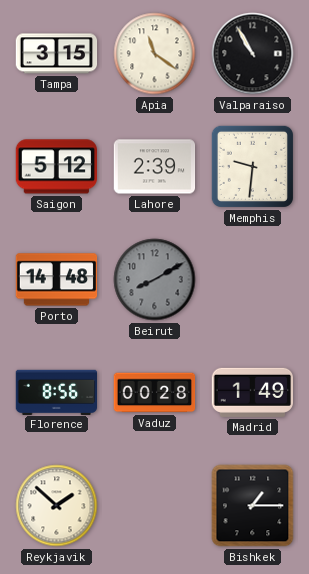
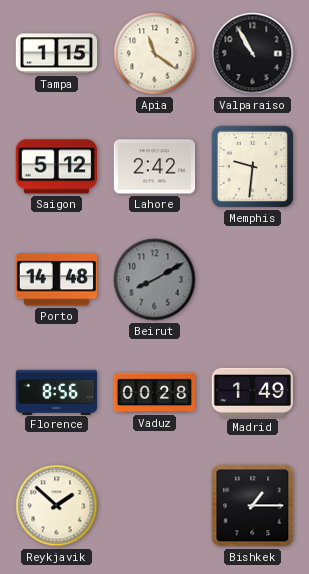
Tampa: 3:15 -> 1:15 (57, 54)
Lahore: 2:39 -> 2:42 (155, 167)
